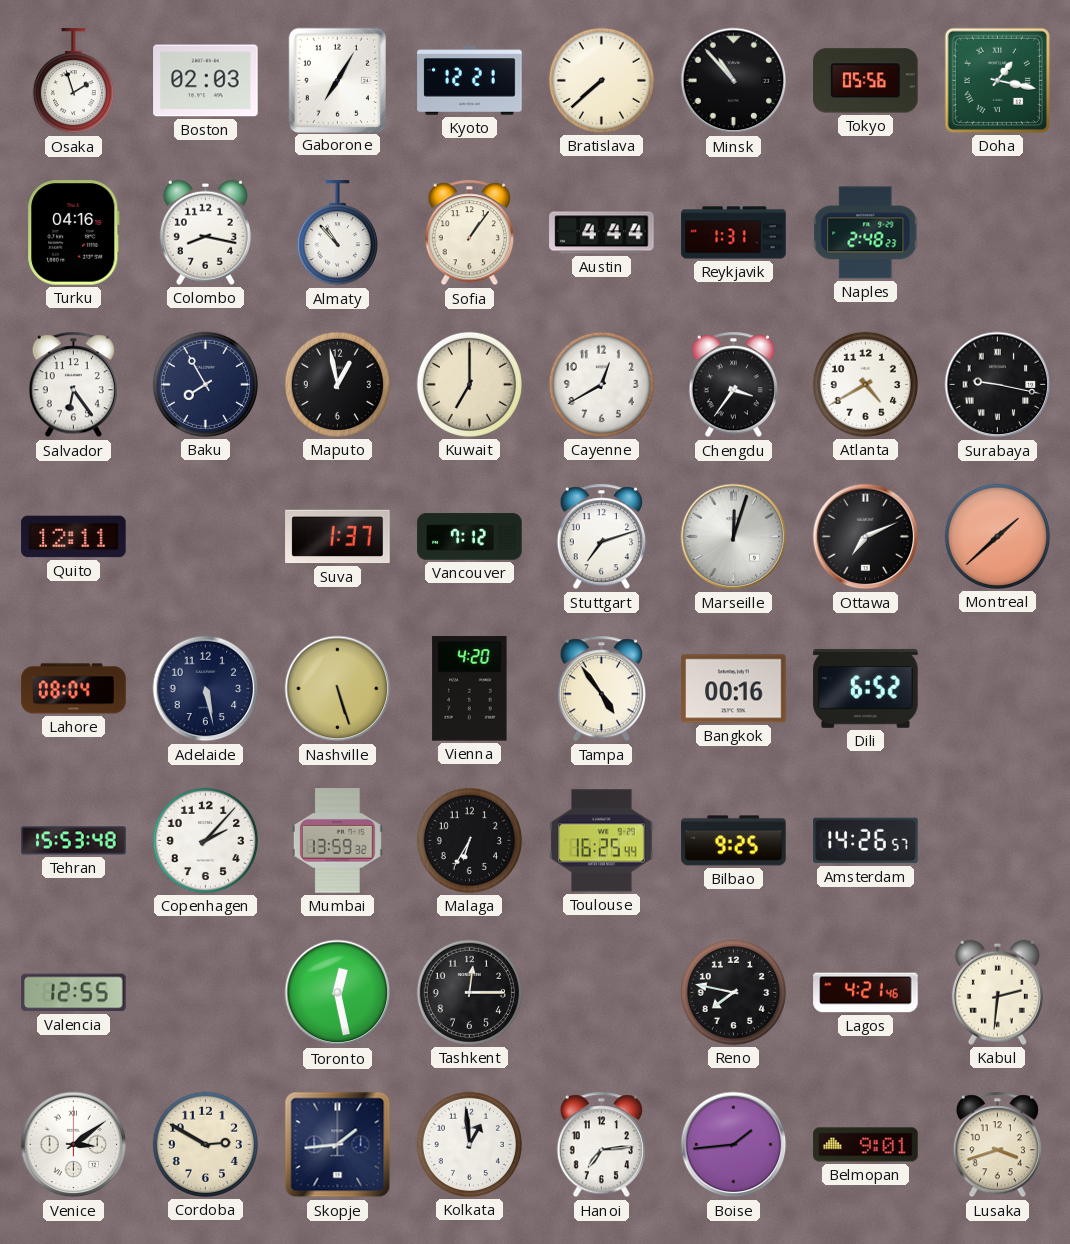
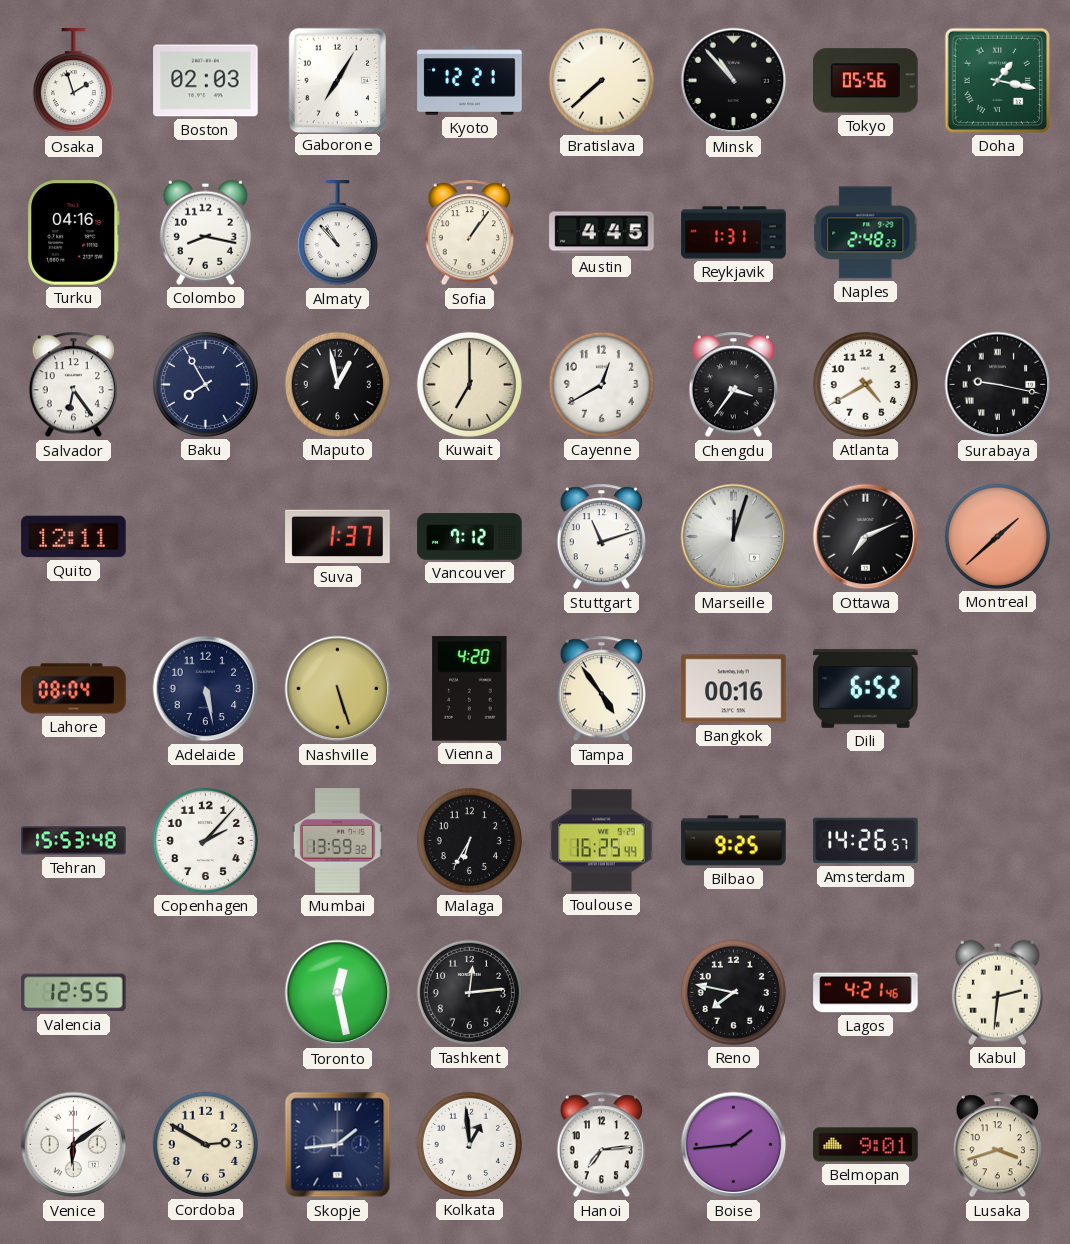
Austin: 4:44 -> 4:45 (602, 233)
Stuttgart: 7:12 -> 11:12 (601, 537)
Tashkent: 12:15 -> 12:14 (469, 992)
Venice: 3:09 -> 6:09 (74, 1145)
